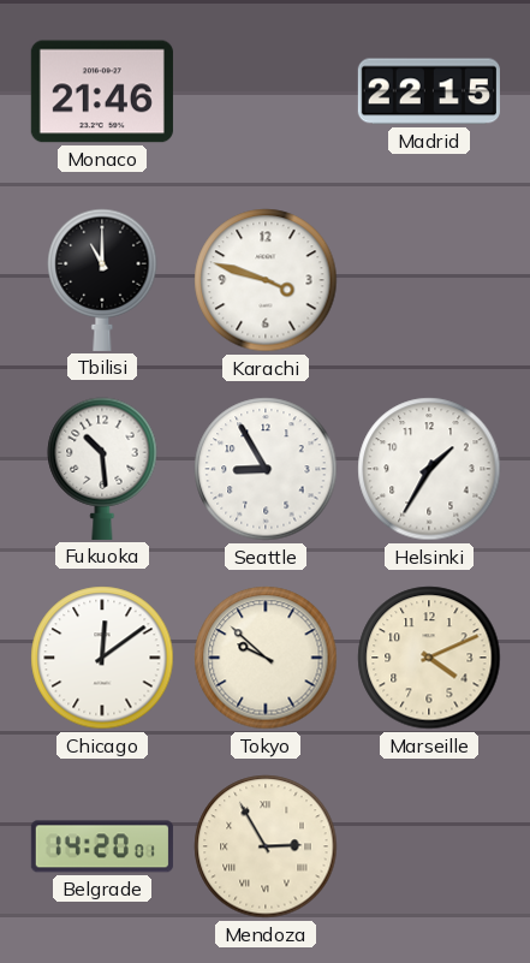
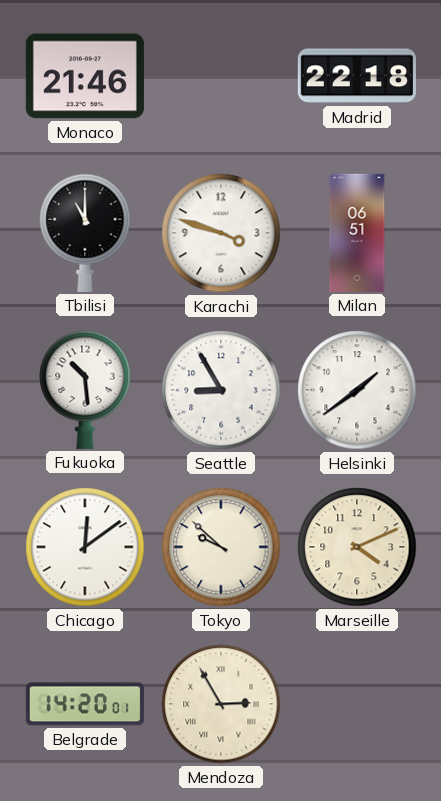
Madrid: 22:15 -> 22:18 (357, 76)
Milan: none -> 06:51 (357, 233)
Helsinki: 1:35 -> 1:39 (357, 390)
